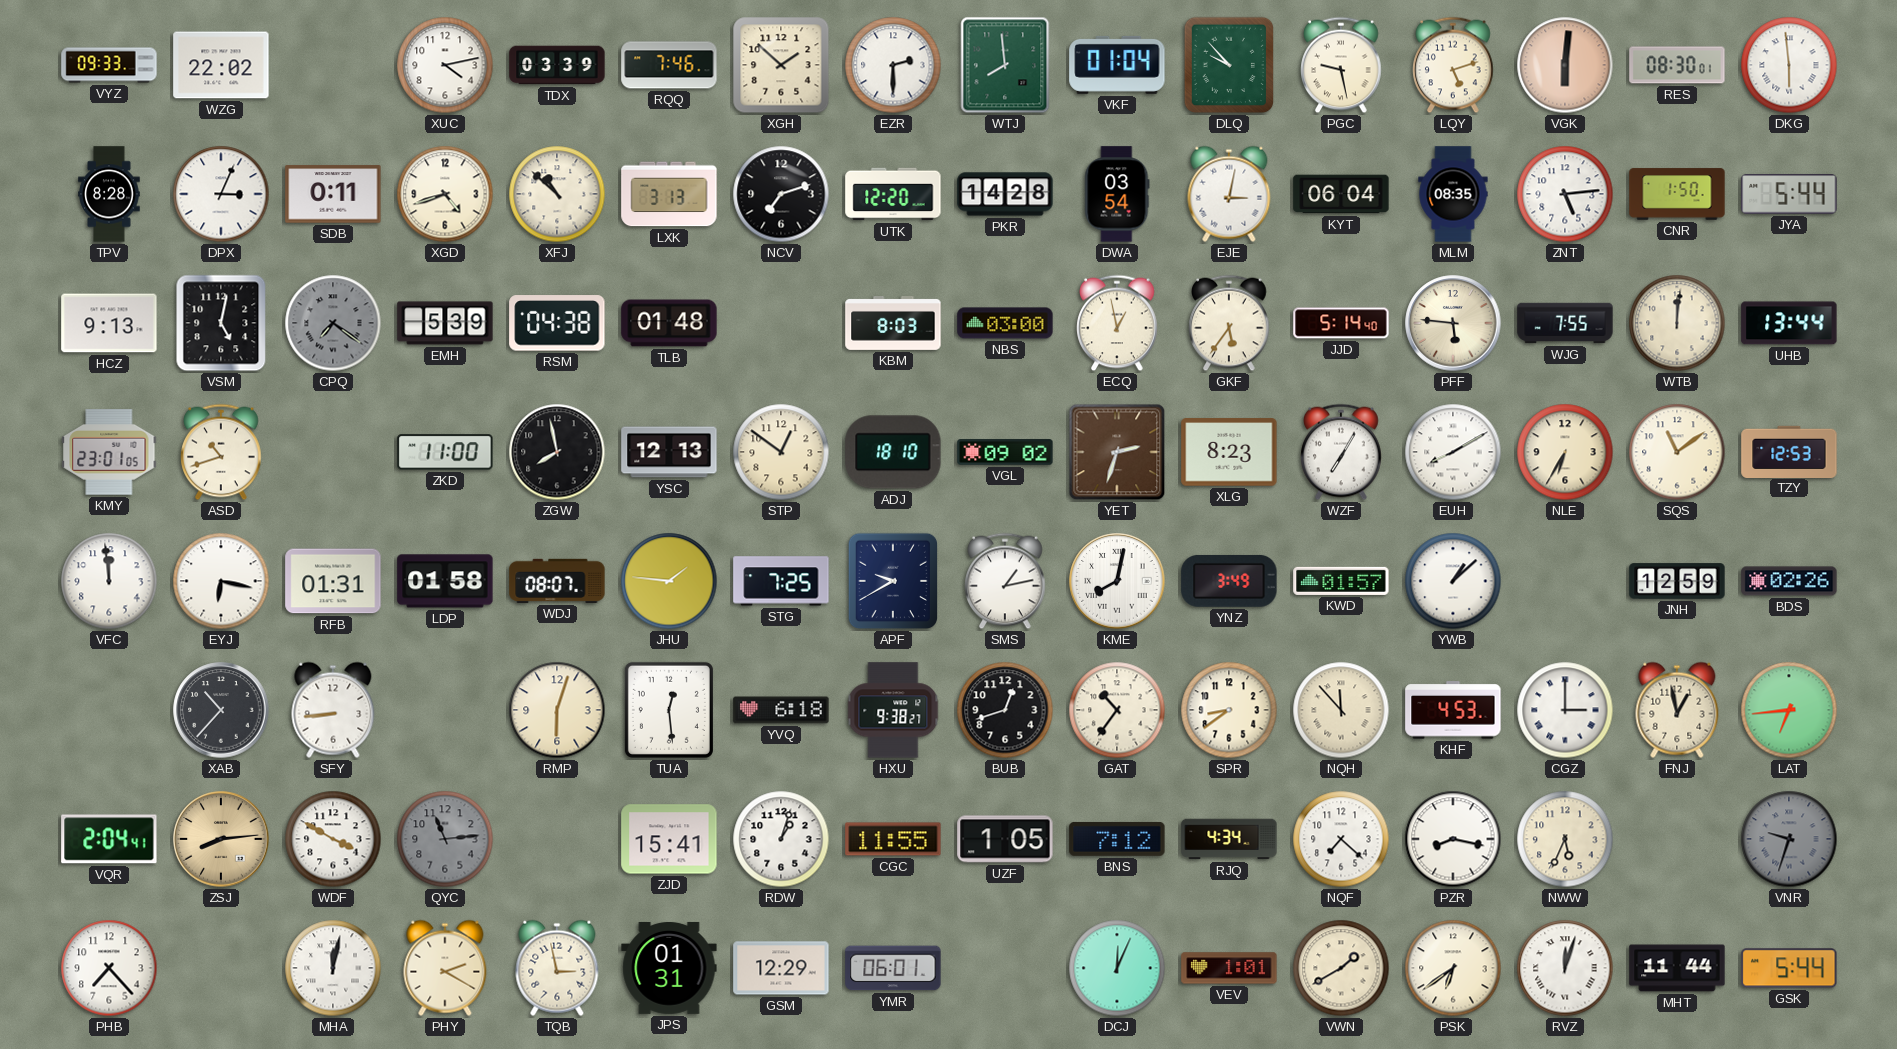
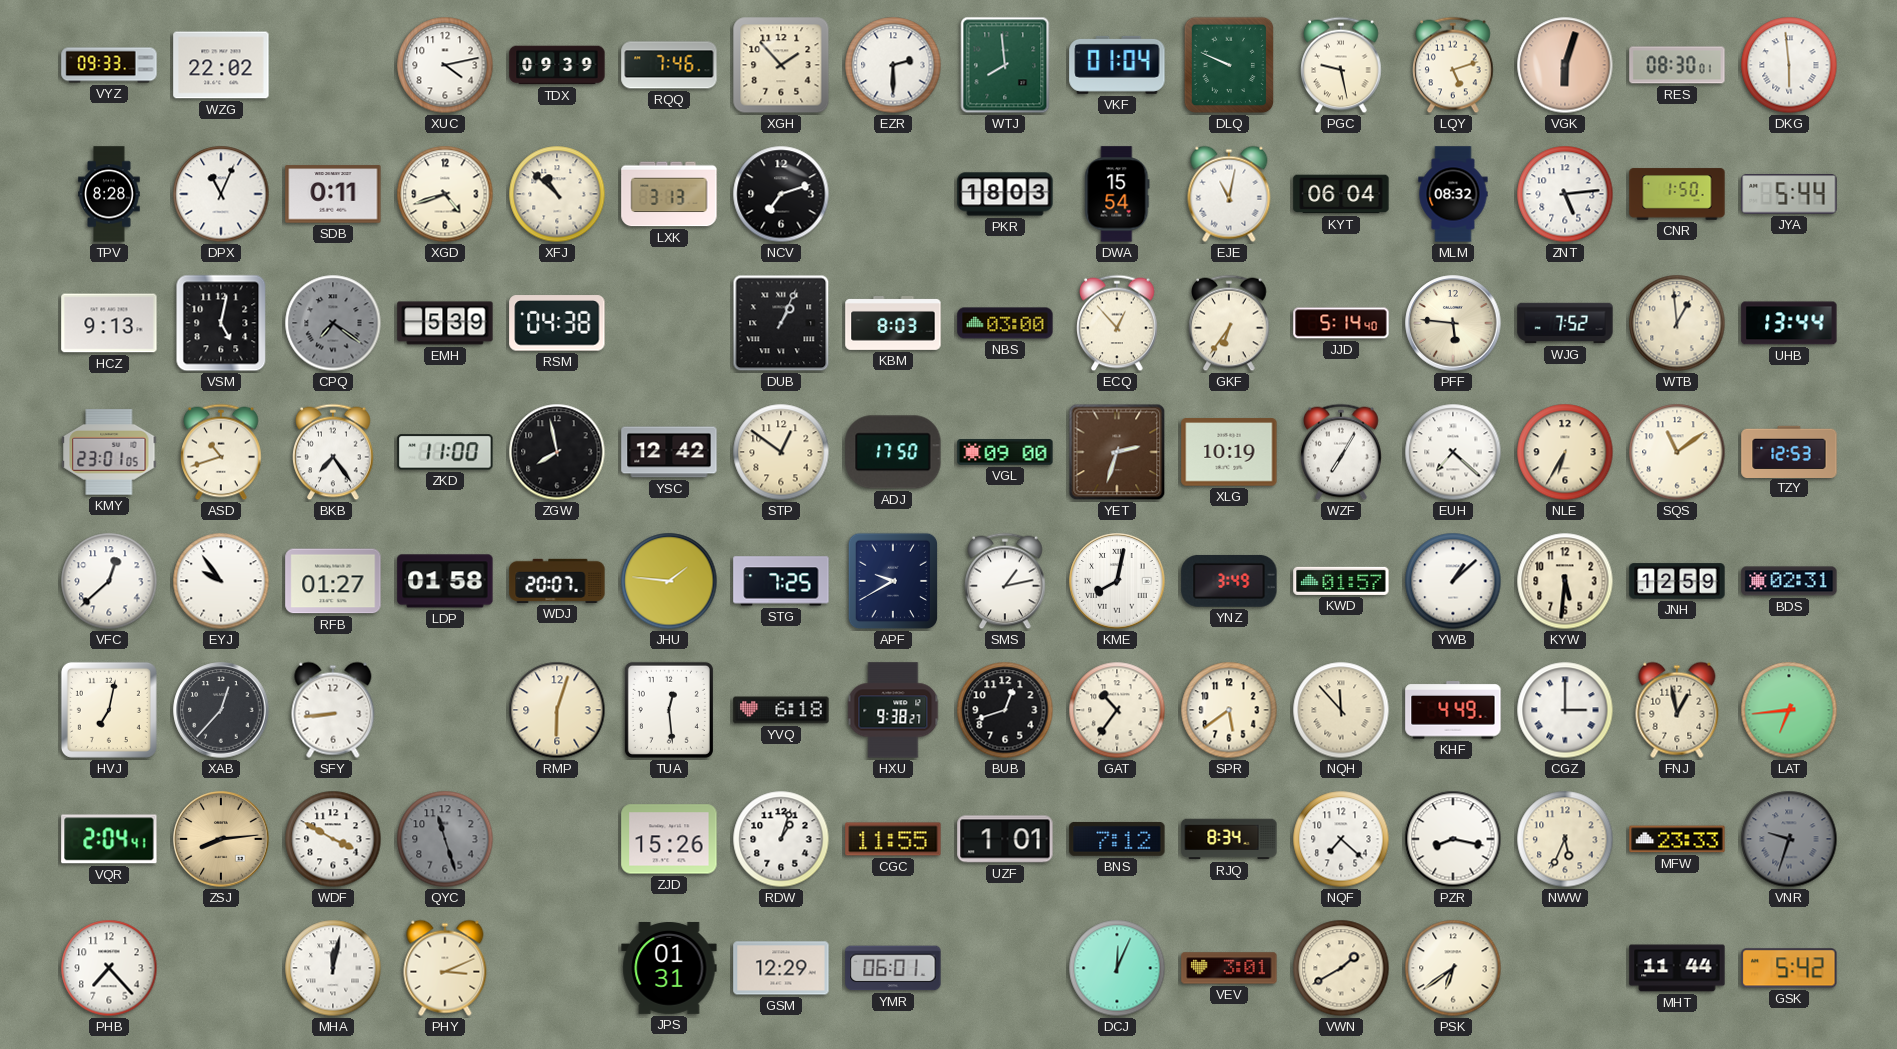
TDX: 03:39 -> 09:39 (557, 65)
XGH: 1:52 -> 1:53 (781, 65)
DLQ: 9:53 -> 9:49 (1229, 65)
VGK: 6:01 -> 6:03 (1565, 65)
DPX: 3:04 -> 11:04 (221, 194)
UTK: 12:20 -> none (893, 194)
PKR: 14:28 -> 18:03 (1005, 194)
DWA: 03:54 -> 15:54 (1117, 194)
EJE: 3:02 -> 11:02 (1229, 194)
MLM: 08:35 -> 08:32 (1453, 194)
TLB: 01:48 -> none (669, 323)
DUB: none -> 1:04 (781, 323)
ECQ: 12:58 -> 12:53 (1117, 323)
GKF: 5:36 -> 6:36 (1229, 323)
WJG: 7:55 -> 7:52 (1565, 323)
WTB: 12:01 -> 12:59 (1677, 323)
BKB: none -> 7:24 (333, 452)
YSC: 12:13 -> 12:42 (669, 452)
ADJ: 18:10 -> 17:50 (893, 452)
VGL: 09:02 -> 09:00 (1005, 452)
XLG: 8:23 -> 10:19 (1229, 452)
EUH: 8:10 -> 7:22 (1453, 452)
VFC: 11:59 -> 12:38 (109, 581)
EYJ: 6:17 -> 9:54 (221, 581)
RFB: 01:31 -> 01:27 (333, 581)
WDJ: 08:07 -> 20:07 (557, 581)
KYW: none -> 5:31 (1565, 581)
BDS: 02:26 -> 02:31 (1789, 581)
HVJ: none -> 7:02 (109, 710)
XAB: 10:37 -> 12:37 (221, 710)
SPR: 8:39 -> 5:39 (1229, 710)
KHF: 4:53 -> 4:49 (1453, 710)
QYC: 11:14 -> 11:27 (445, 839)
ZJD: 15:41 -> 15:26 (669, 839)
UZF: 1:05 -> 1:01 (1005, 839)
RJQ: 4:34 -> 8:34 (1229, 839)
MFW: none -> 23:33 (1677, 839)
PHY: 2:20 -> 3:11 (445, 968)
TQB: 2:58 -> none (557, 968)
VEV: 1:01 -> 3:01 (1229, 968)
RVZ: 12:03 -> none (1565, 968)
GSK: 5:44 -> 5:42 (1789, 968)
